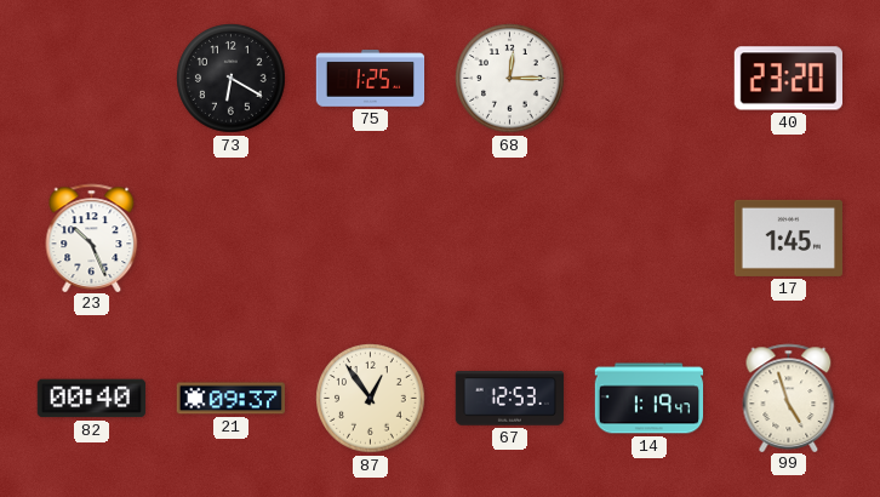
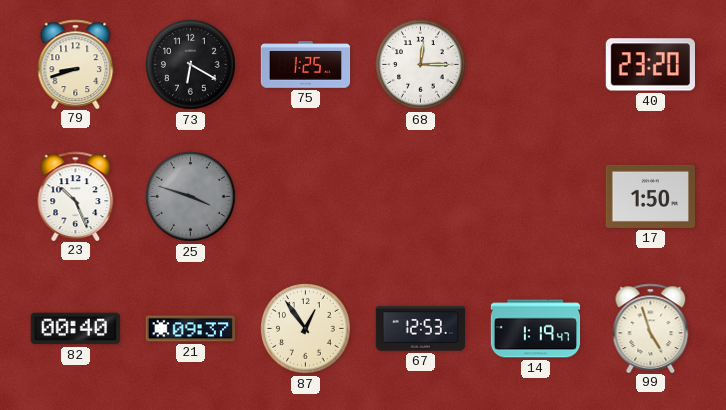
79: none -> 8:42 (76, 64)
25: none -> 3:48 (191, 197)
17: 1:45 -> 1:50 (650, 196)
